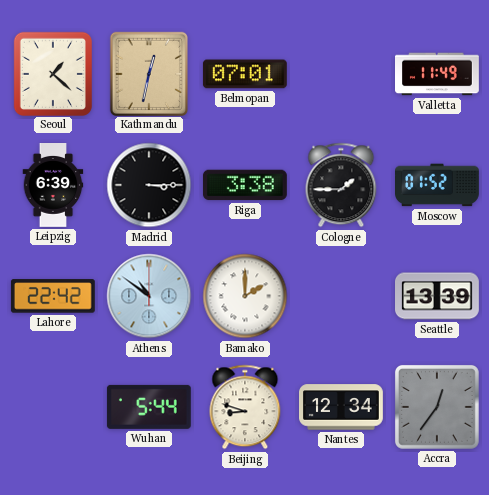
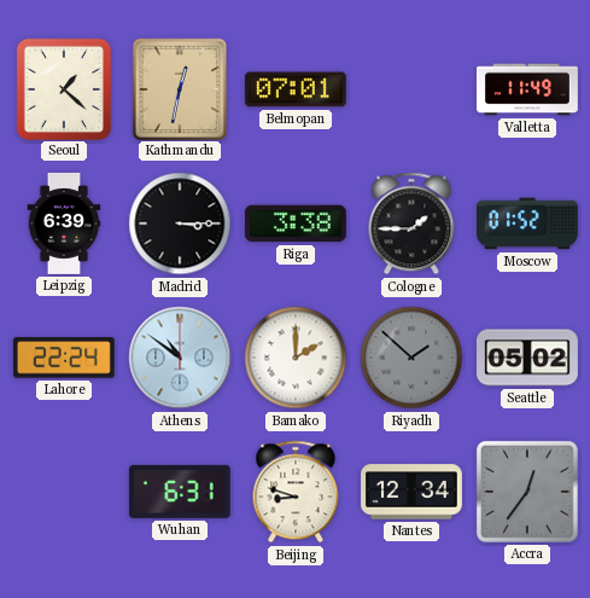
Lahore: 22:42 -> 22:24 (64, 358)
Riyadh: none -> 1:52 (411, 358)
Seattle: 13:39 -> 05:02 (528, 358)
Wuhan: 5:44 -> 6:31 (180, 492)
